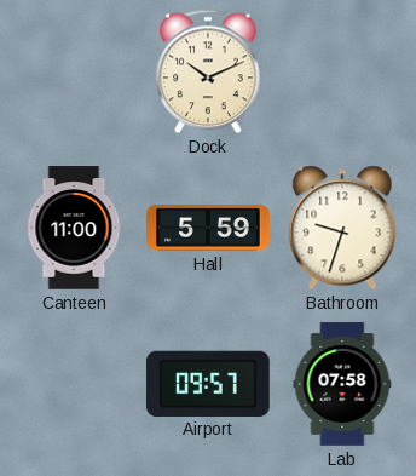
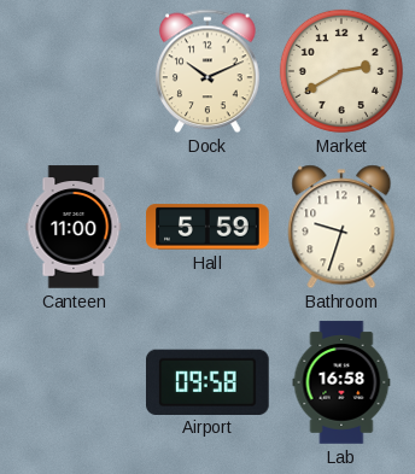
Market: none -> 2:40 (341, 71)
Airport: 09:57 -> 09:58 (209, 381)
Lab: 07:58 -> 16:58 (341, 382)
